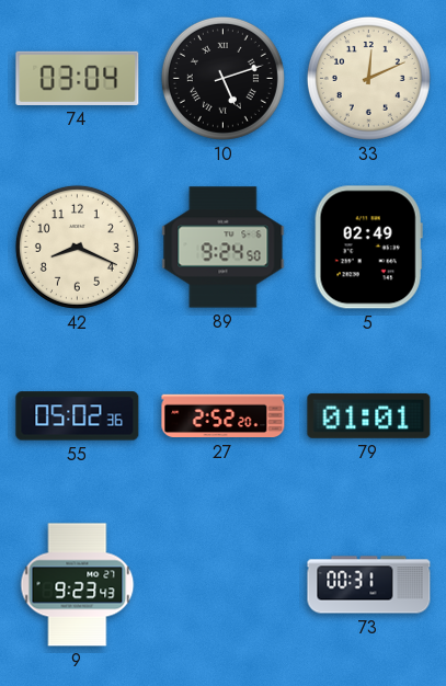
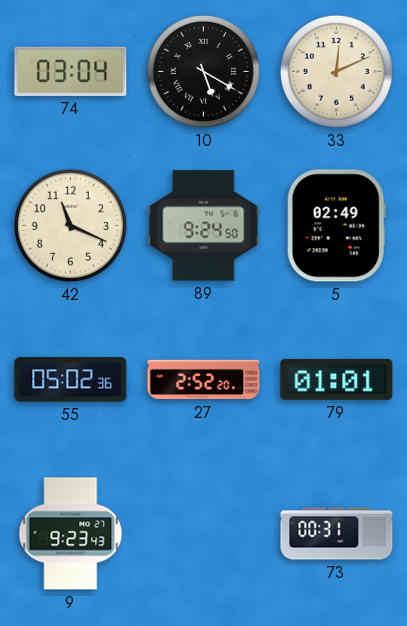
10: 5:12 -> 5:20 (203, 71)
42: 8:19 -> 11:19 (70, 225)
